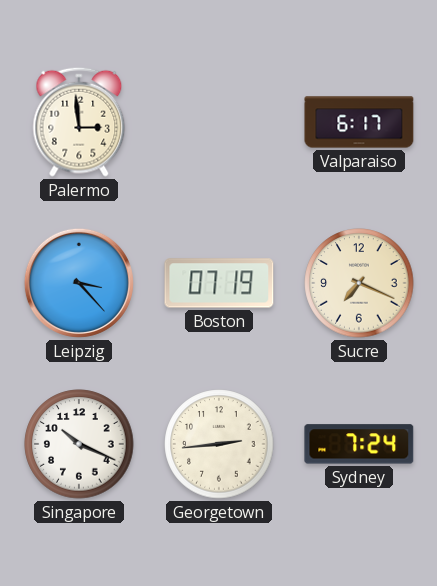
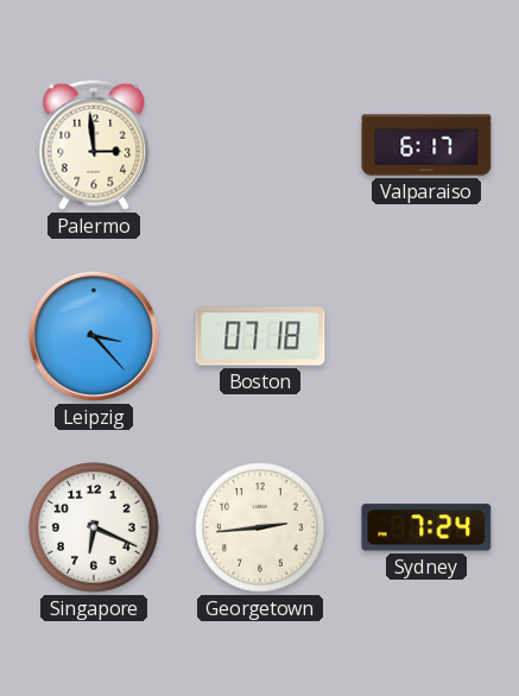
Boston: 07:19 -> 07:18 (260, 336)
Sucre: 7:19 -> none (359, 283)
Singapore: 10:19 -> 6:19 (94, 527)
